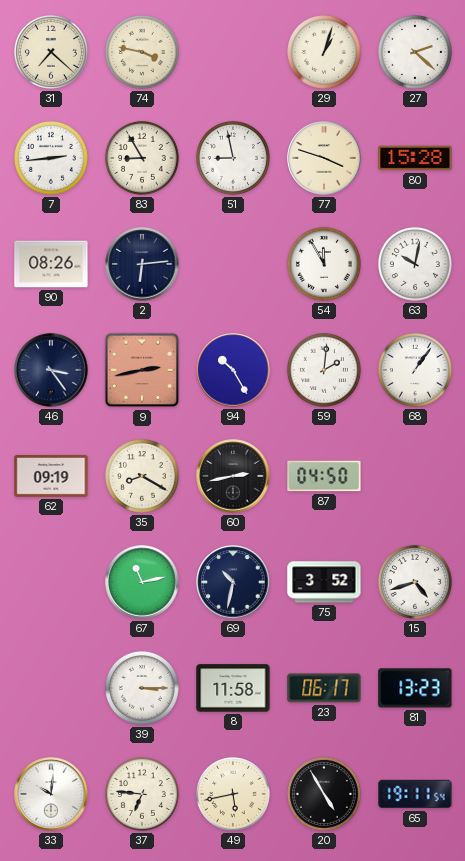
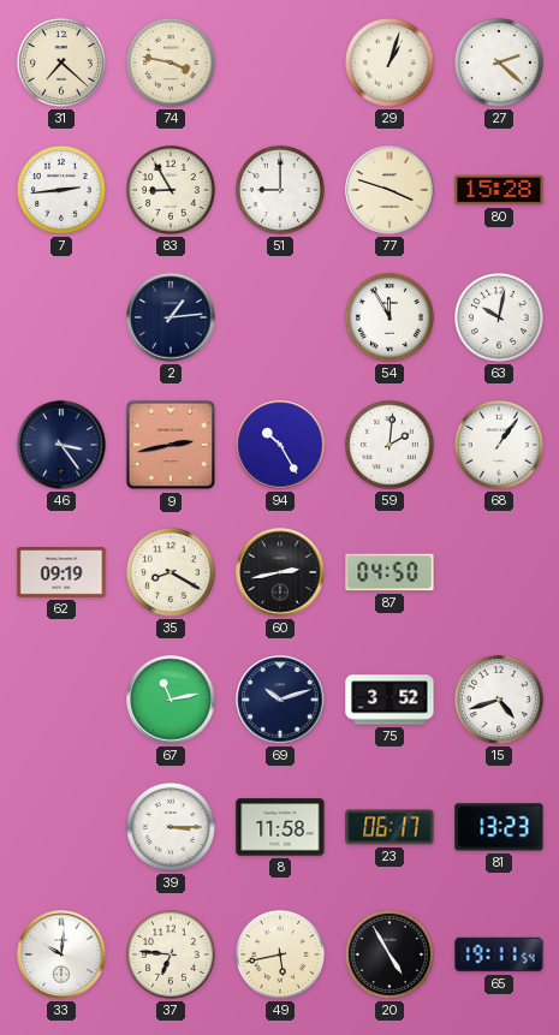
51: 8:58 -> 9:00 (280, 190)
90: 08:26 -> none (51, 264)
2: 6:14 -> 1:14 (171, 317)
69: 10:32 -> 10:12 (280, 700)
